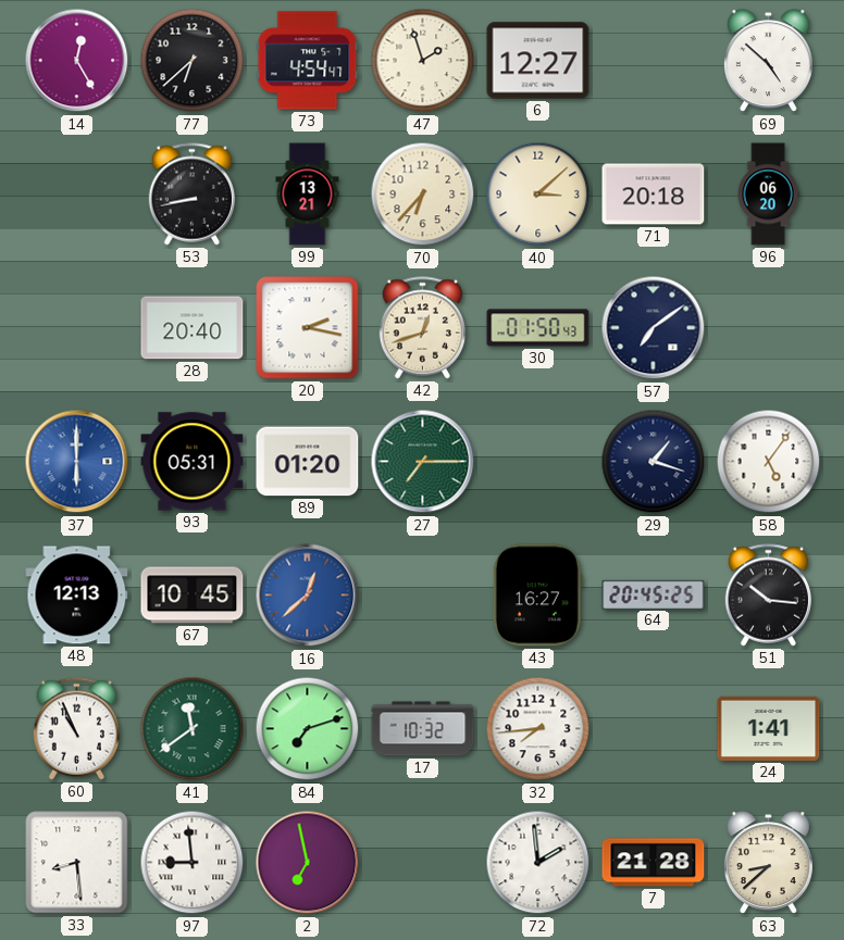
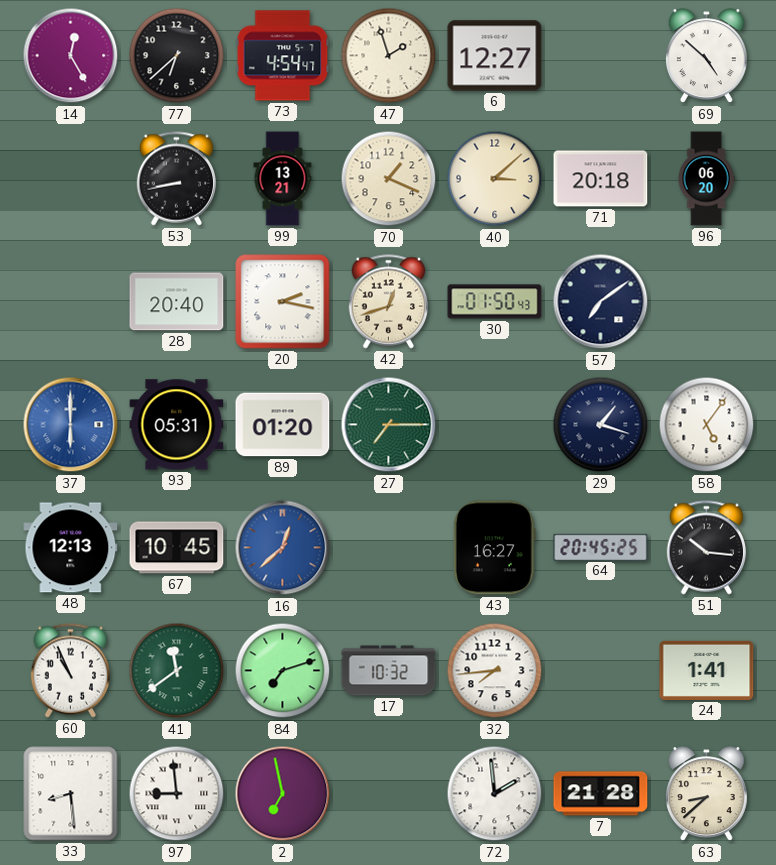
70: 6:37 -> 1:19 (389, 179)
